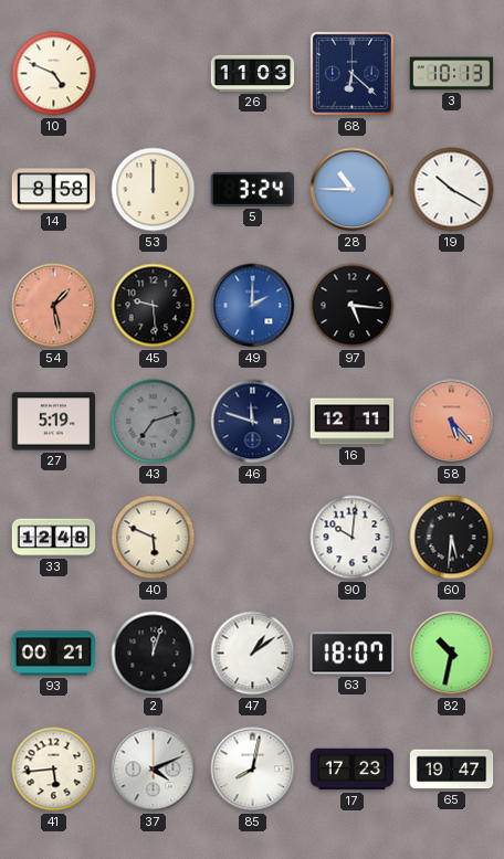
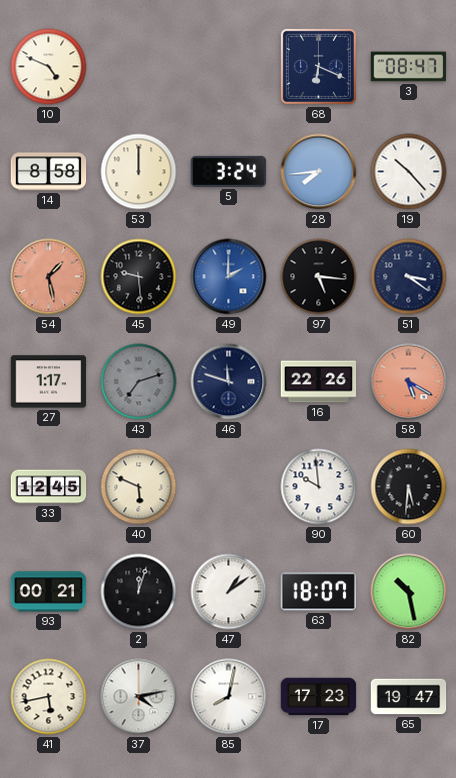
26: 11:03 -> none (253, 73)
68: 6:22 -> 6:19 (318, 66)
3: 10:13 -> 08:47 (409, 67)
28: 10:45 -> 7:44 (319, 172)
19: 10:20 -> 10:23 (409, 172)
51: none -> 3:21 (409, 277)
27: 5:19 -> 1:17 (49, 382)
16: 12:11 -> 22:26 (319, 382)
58: 5:23 -> 5:20 (409, 382)
33: 12:48 -> 12:45 (49, 487)
90: 10:01 -> 9:59 (319, 487)
82: 10:32 -> 10:28 (409, 592)
41: 5:44 -> 5:43 (49, 697)
37: 4:11 -> 4:13 (139, 697)
